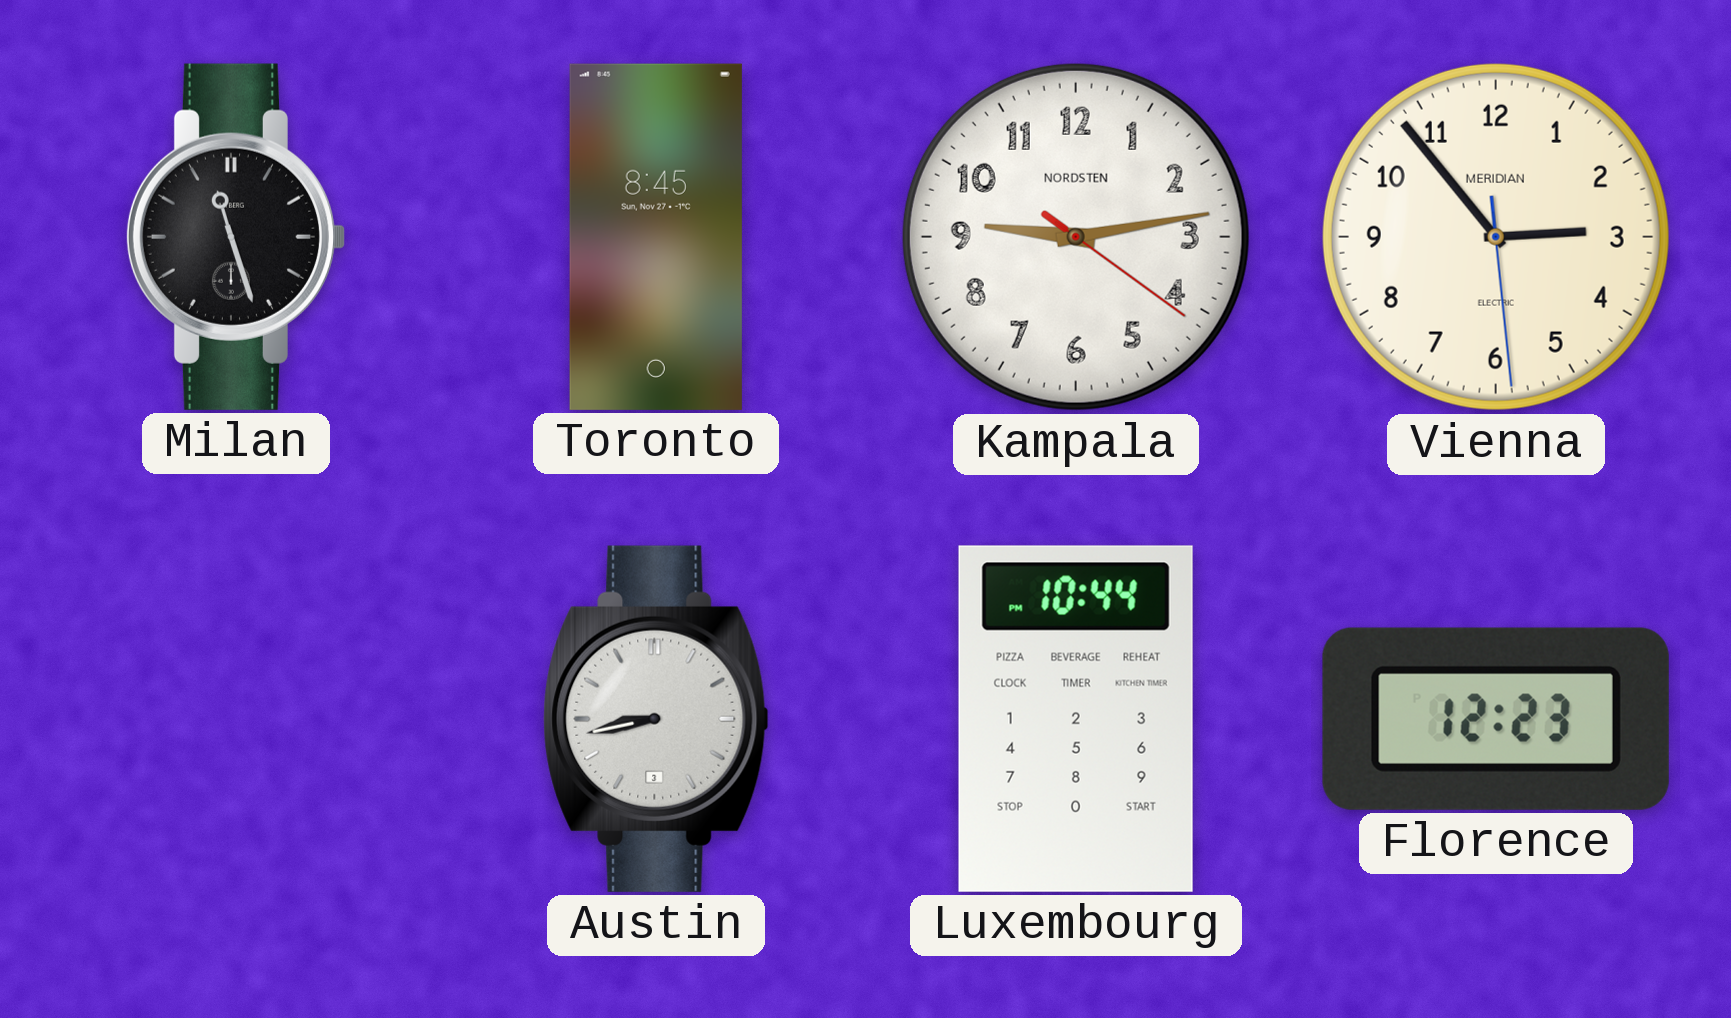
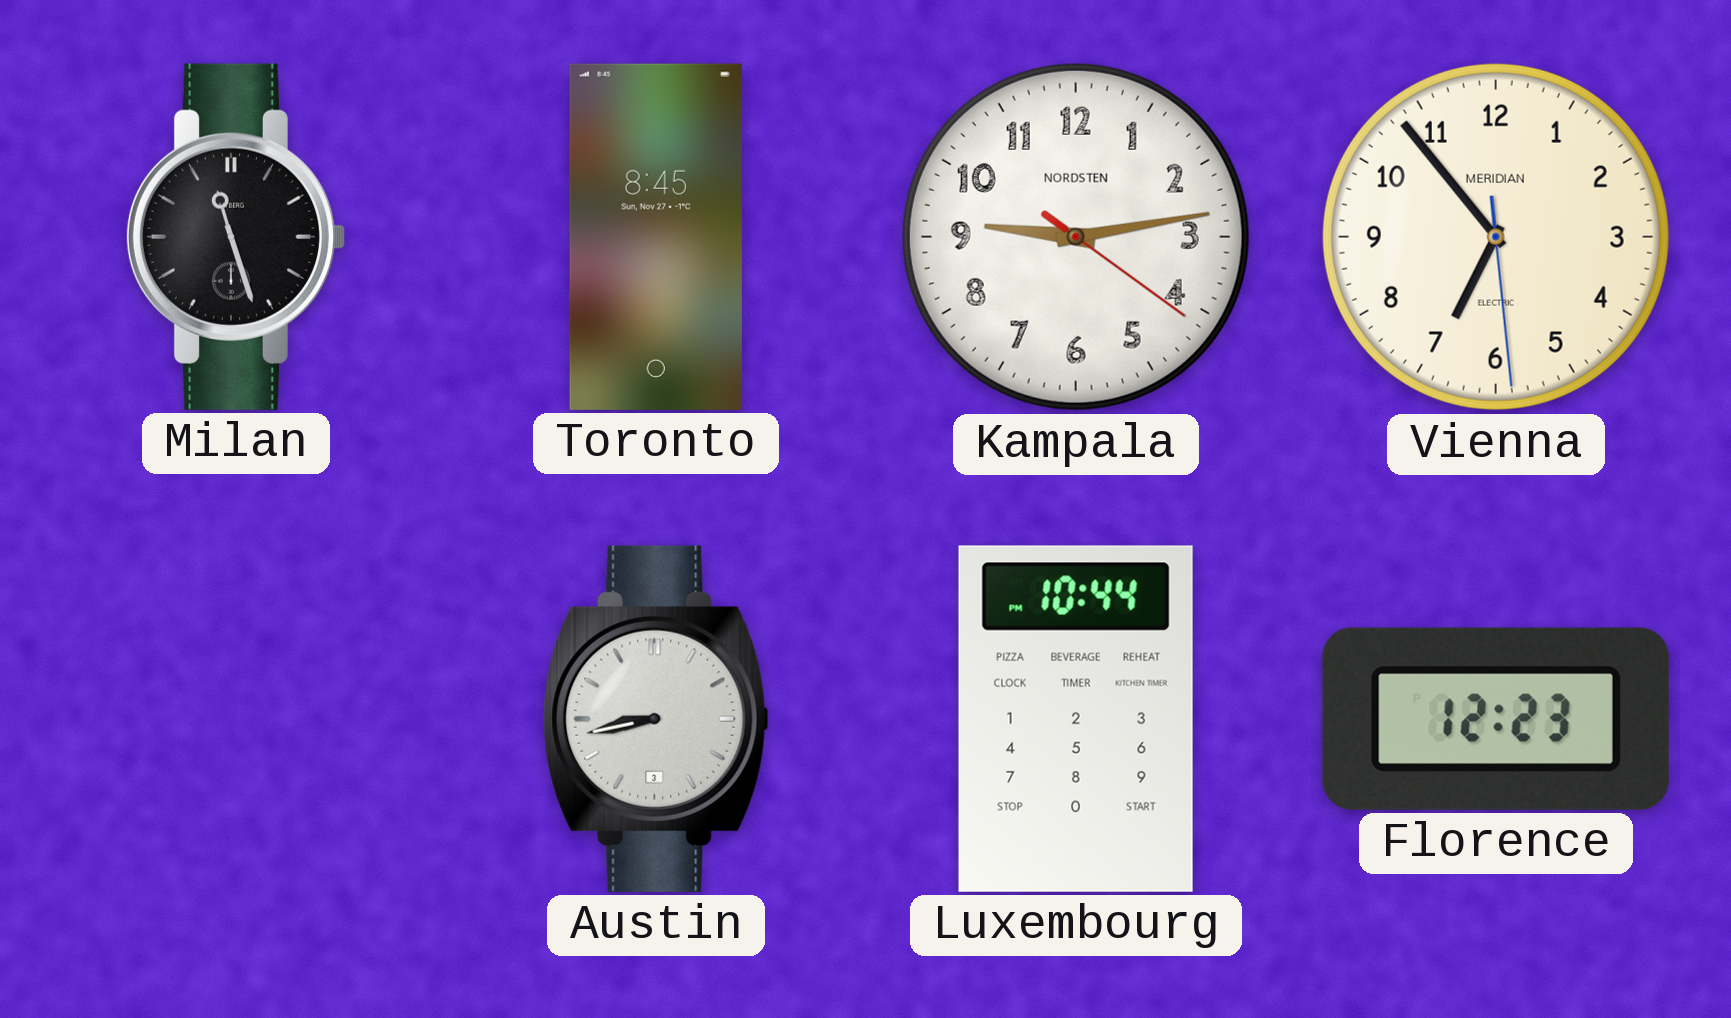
Vienna: 2:53 -> 6:53 (1496, 237)
